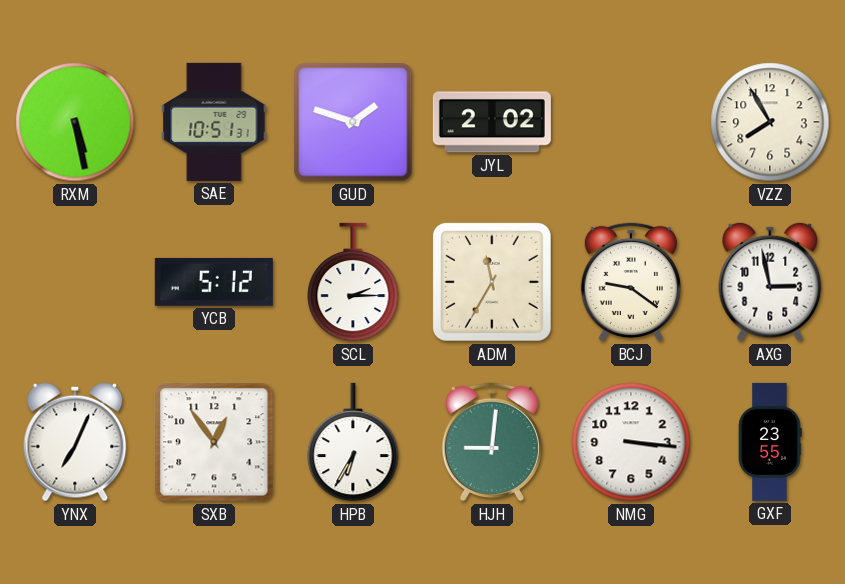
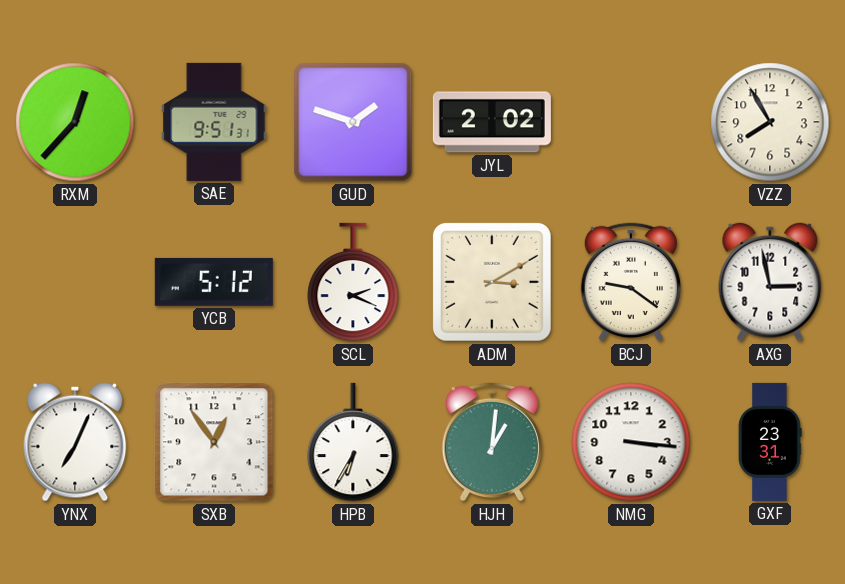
RXM: 5:28 -> 12:37 (75, 122)
SAE: 10:51 -> 9:51 (214, 122)
SCL: 2:15 -> 2:19 (353, 282)
ADM: 11:35 -> 3:10 (492, 282)
HJH: 9:01 -> 1:01 (492, 442)
GXF: 23:55 -> 23:31 (770, 442)
